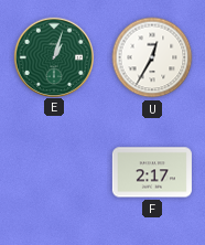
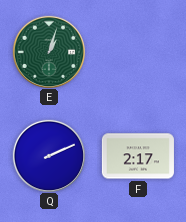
U: 12:35 -> none (152, 57)
Q: none -> 2:11 (48, 155)
